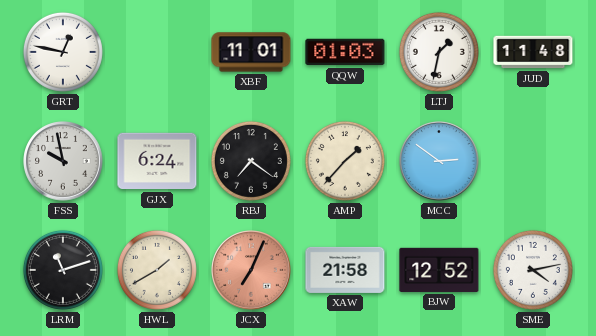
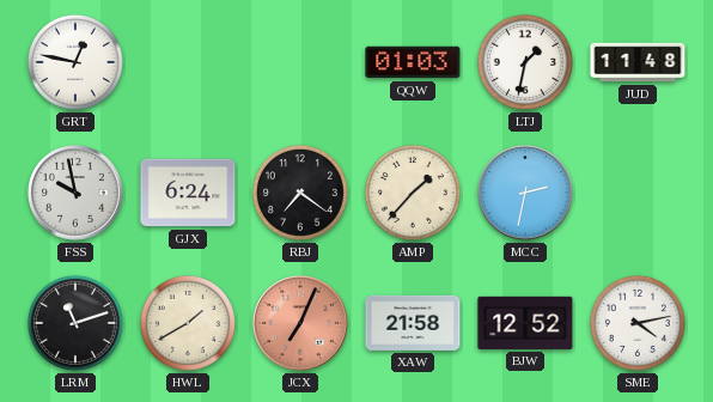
XBF: 11:01 -> none (251, 52)
MCC: 2:51 -> 2:32 (525, 193)
